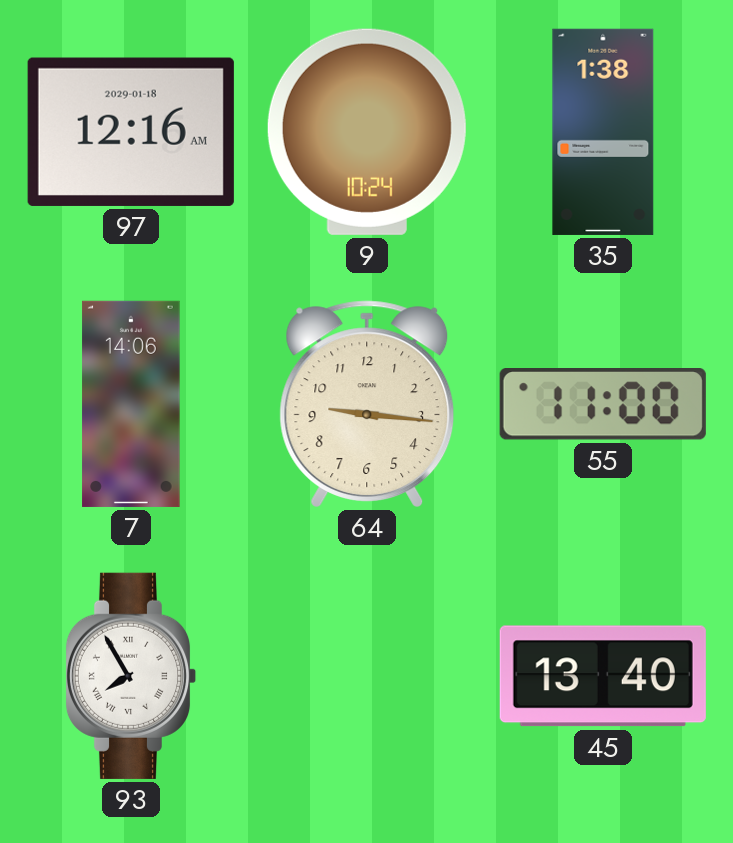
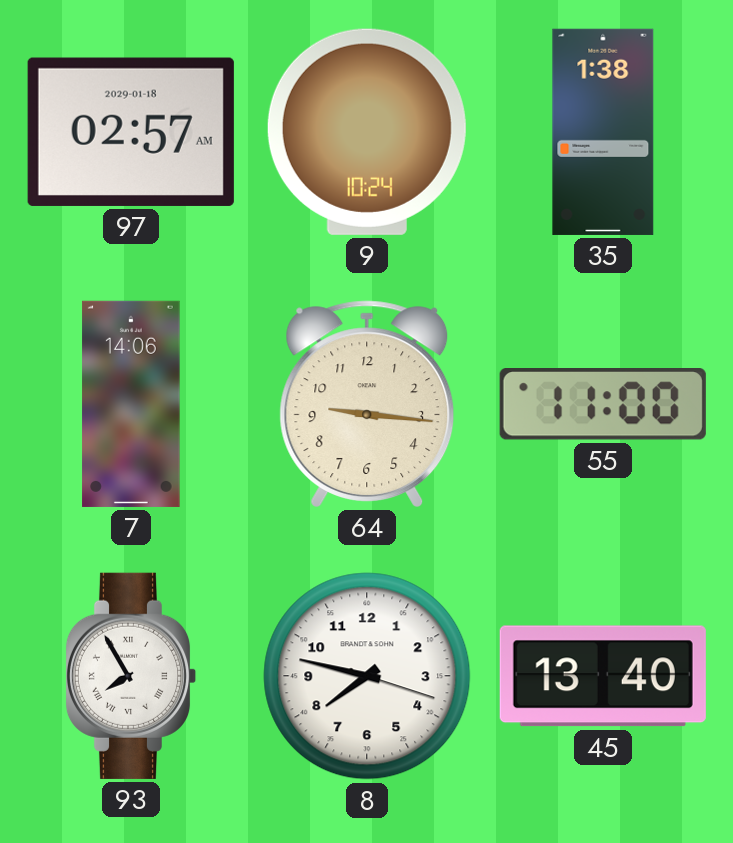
97: 12:16 -> 02:57 (131, 132)
8: none -> 7:47 (367, 676)
